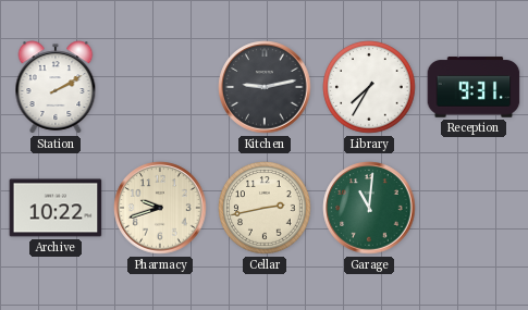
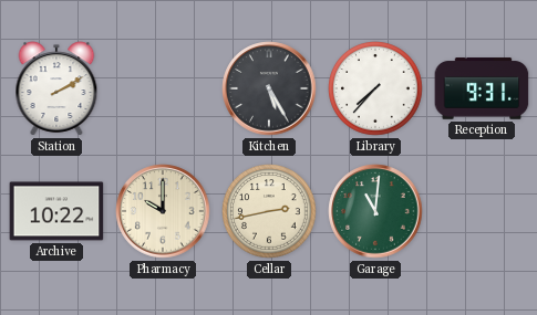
Kitchen: 9:13 -> 5:25 (269, 88)
Library: 7:35 -> 7:37 (375, 88)
Pharmacy: 9:42 -> 10:00 (163, 211)
